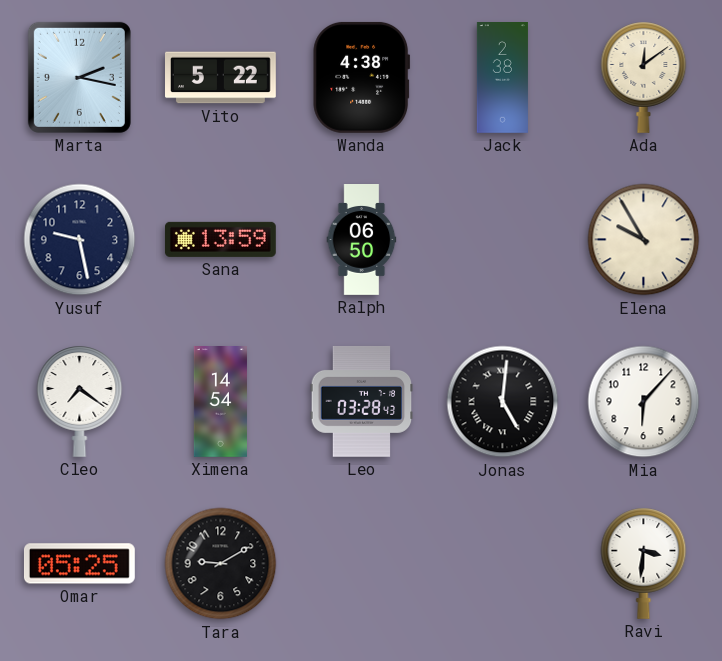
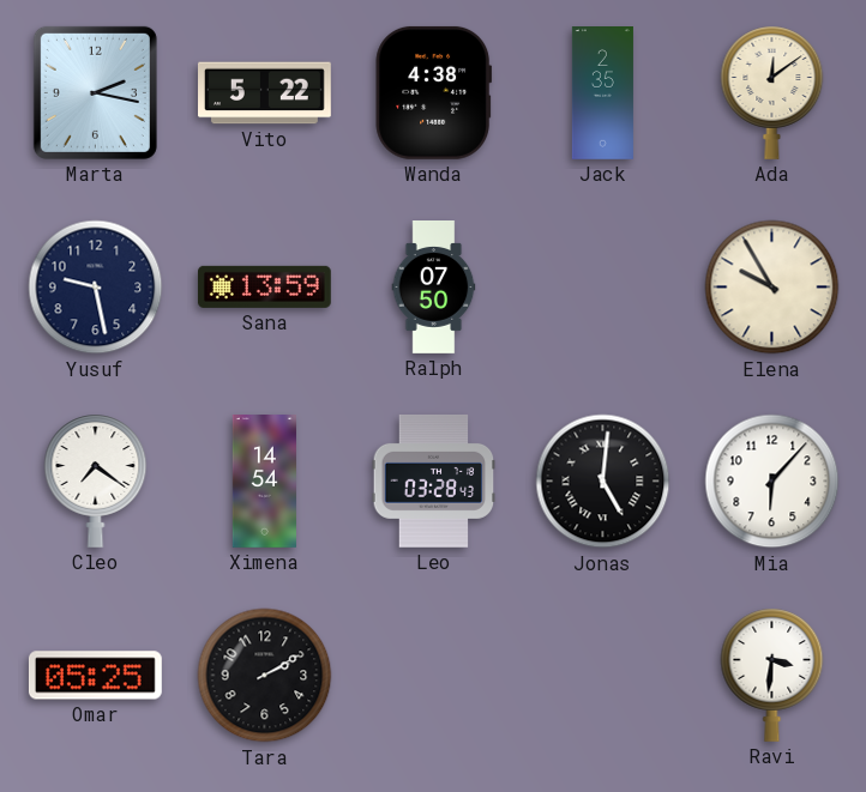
Jack: 2:38 -> 2:35 (602, 93)
Ralph: 06:50 -> 07:50 (434, 288)
Tara: 9:10 -> 2:10 (265, 676)
